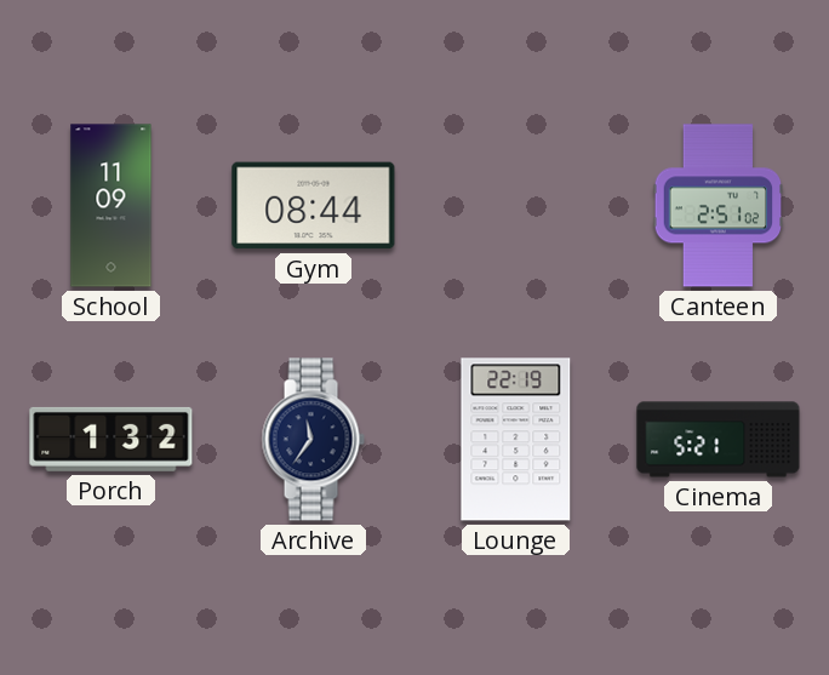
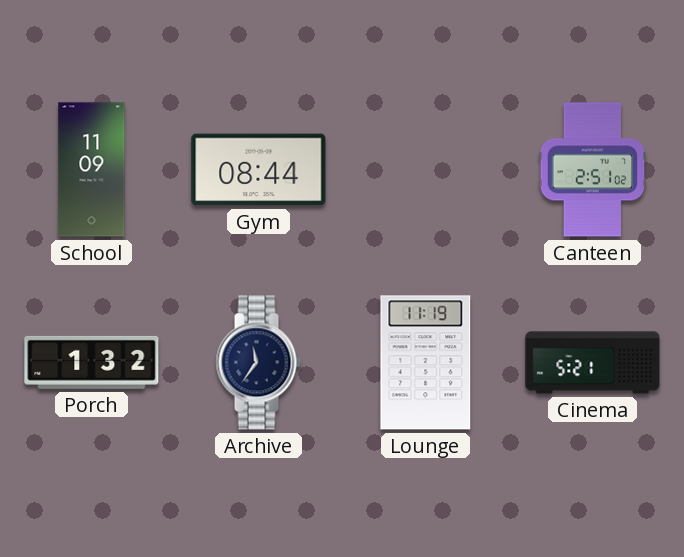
Lounge: 22:19 -> 11:19 (426, 363)
